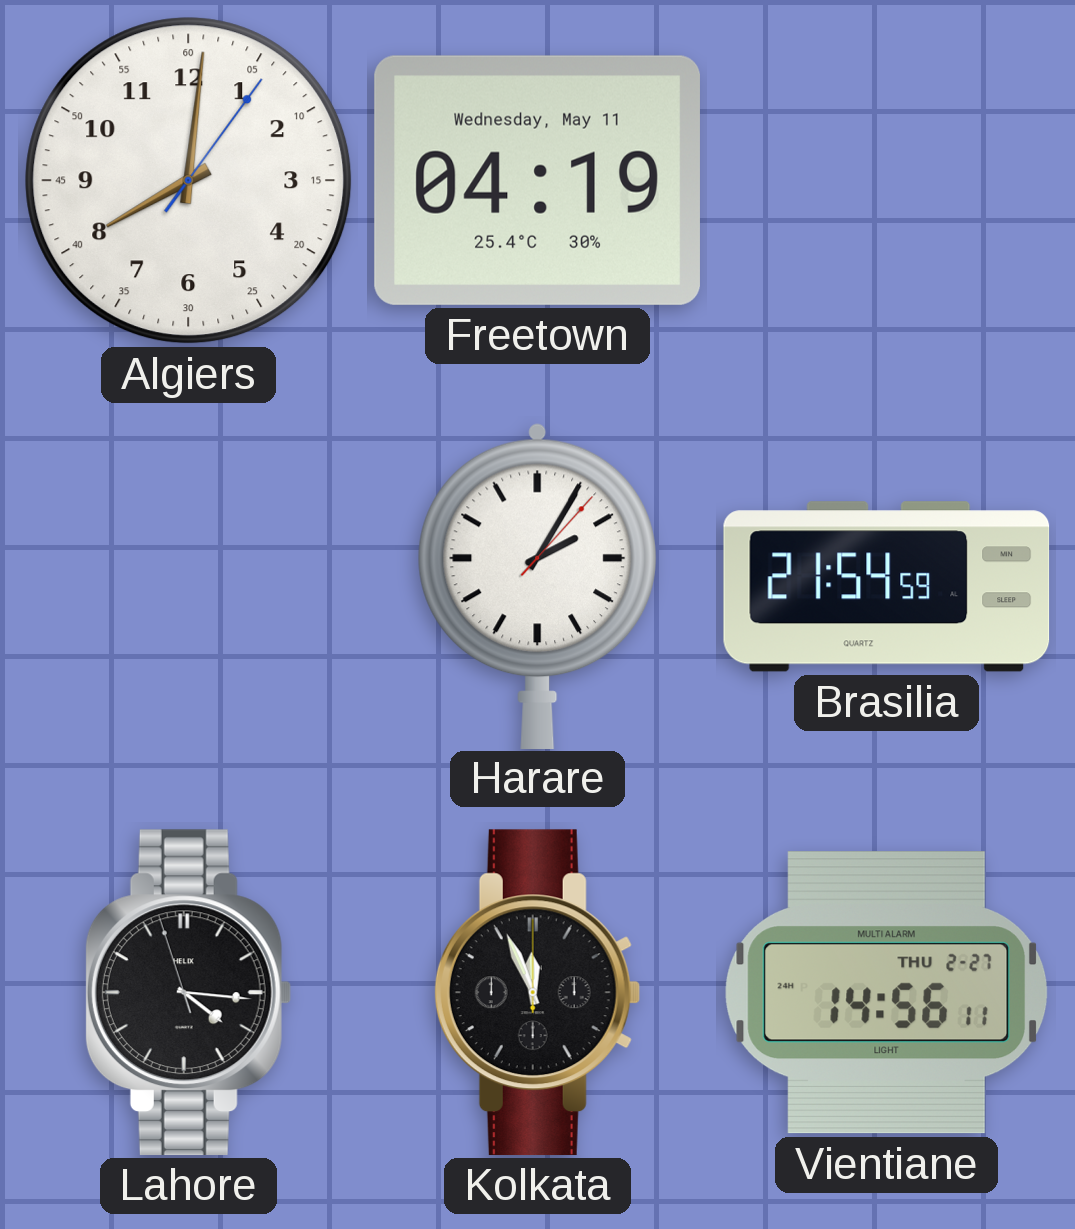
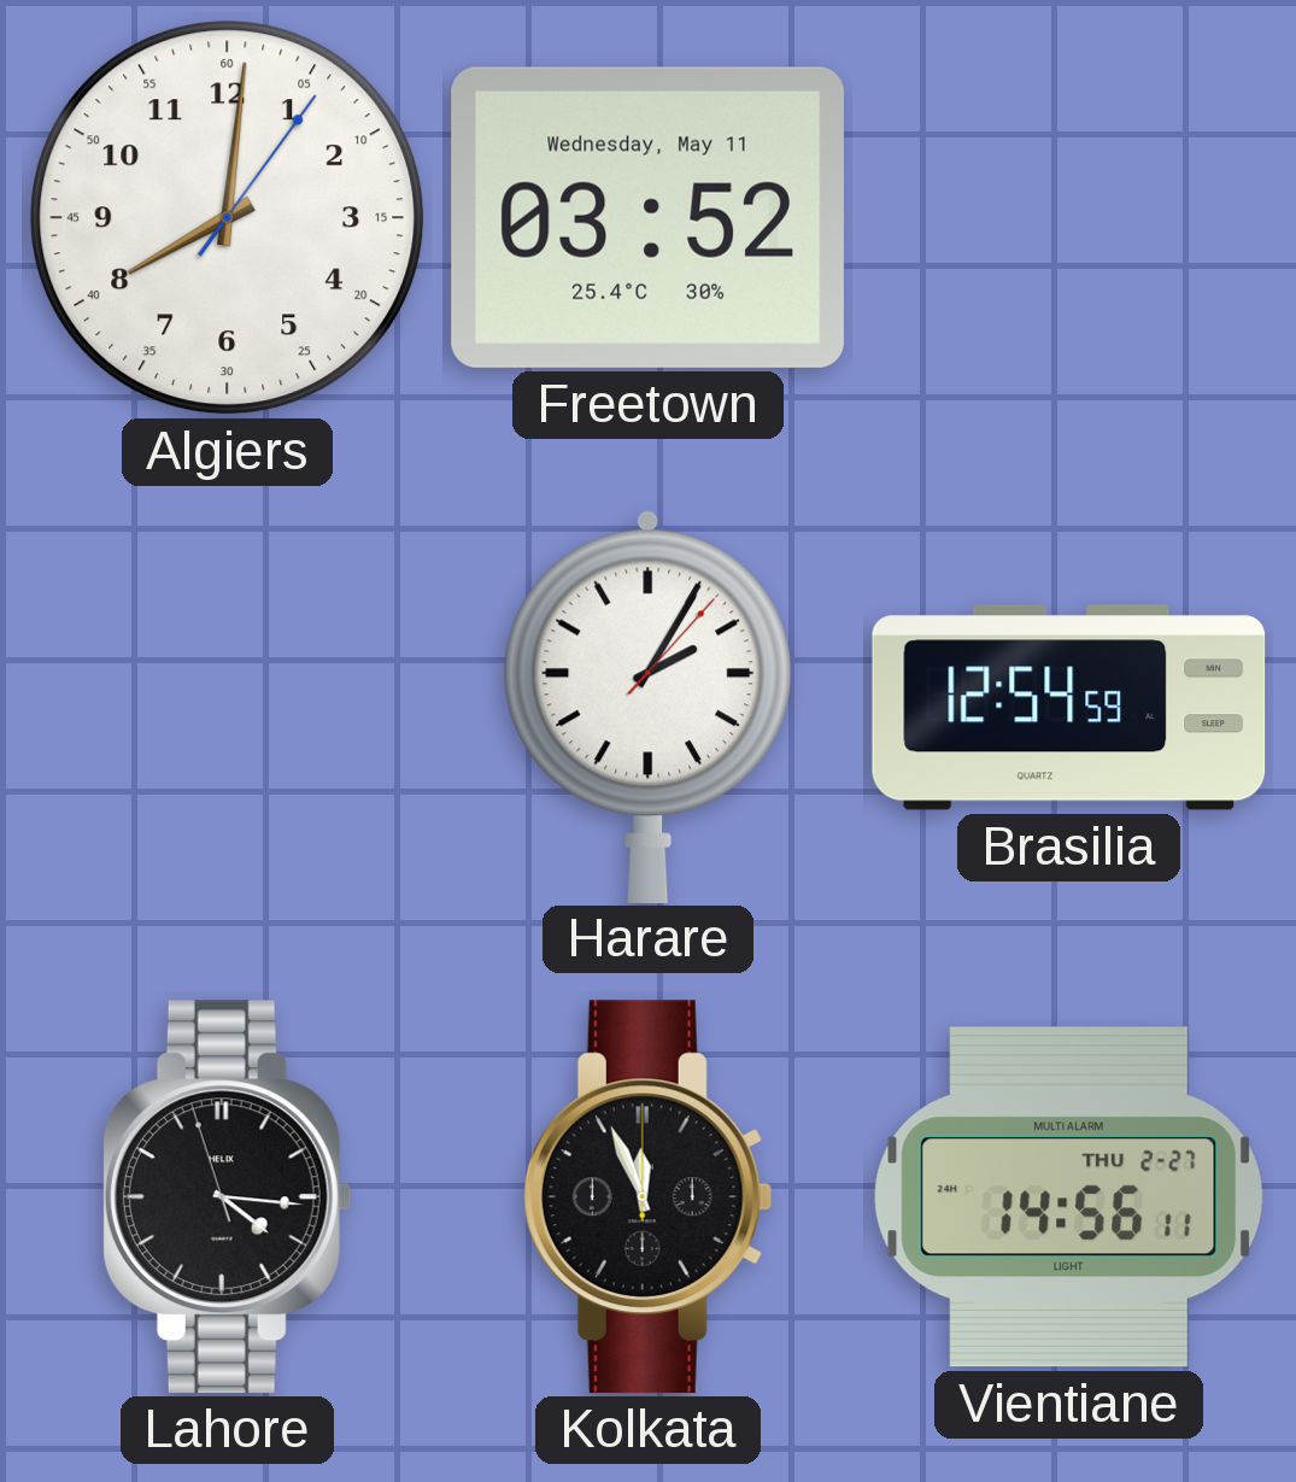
Freetown: 04:19 -> 03:52 (647, 217)
Brasilia: 21:54 -> 12:54 (1069, 708)
